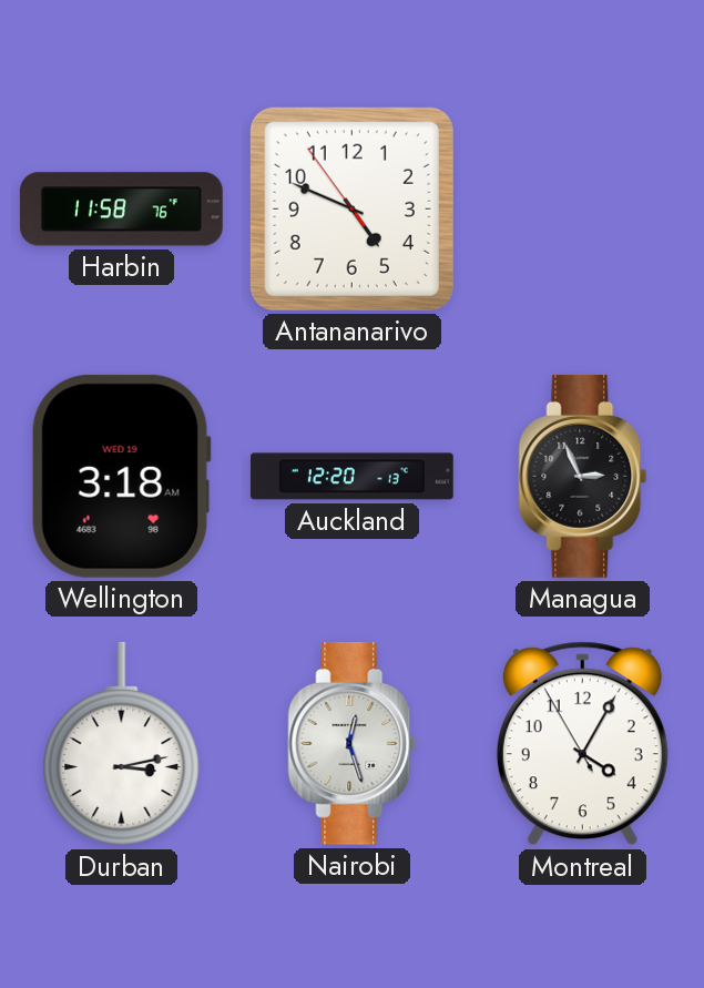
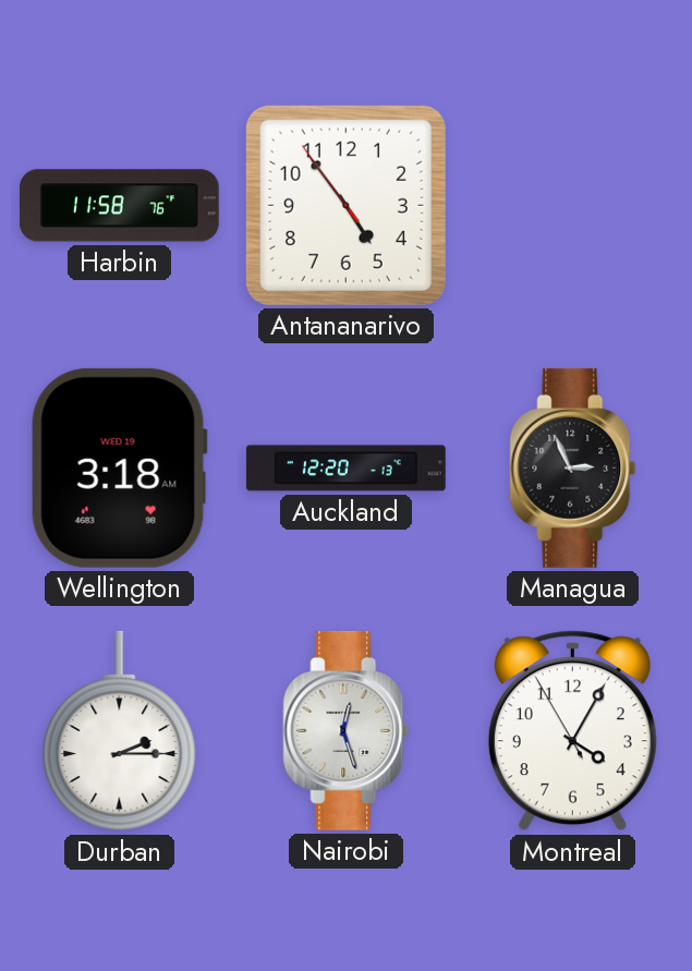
Antananarivo: 4:48 -> 4:53 (345, 205)
Durban: 3:13 -> 2:15 (120, 731)
